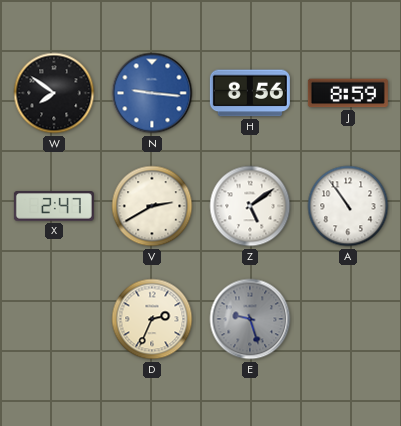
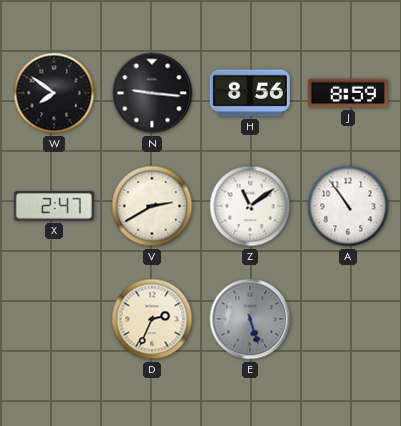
N dial: blue -> black (152, 93)
Z: 5:09 -> 11:09 (250, 206)
E: 9:27 -> 5:27 (250, 319)
